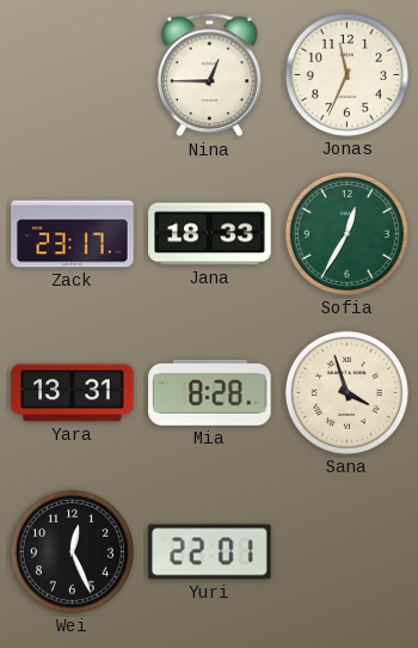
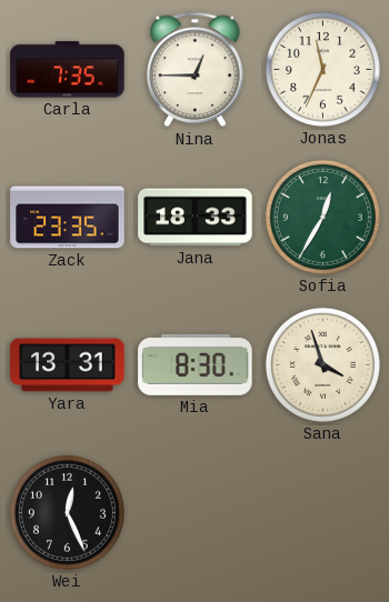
Carla: none -> 7:35 (68, 70)
Zack: 23:17 -> 23:35 (68, 218)
Mia: 8:28 -> 8:30 (196, 364)
Yuri: 22:01 -> none (210, 552)
